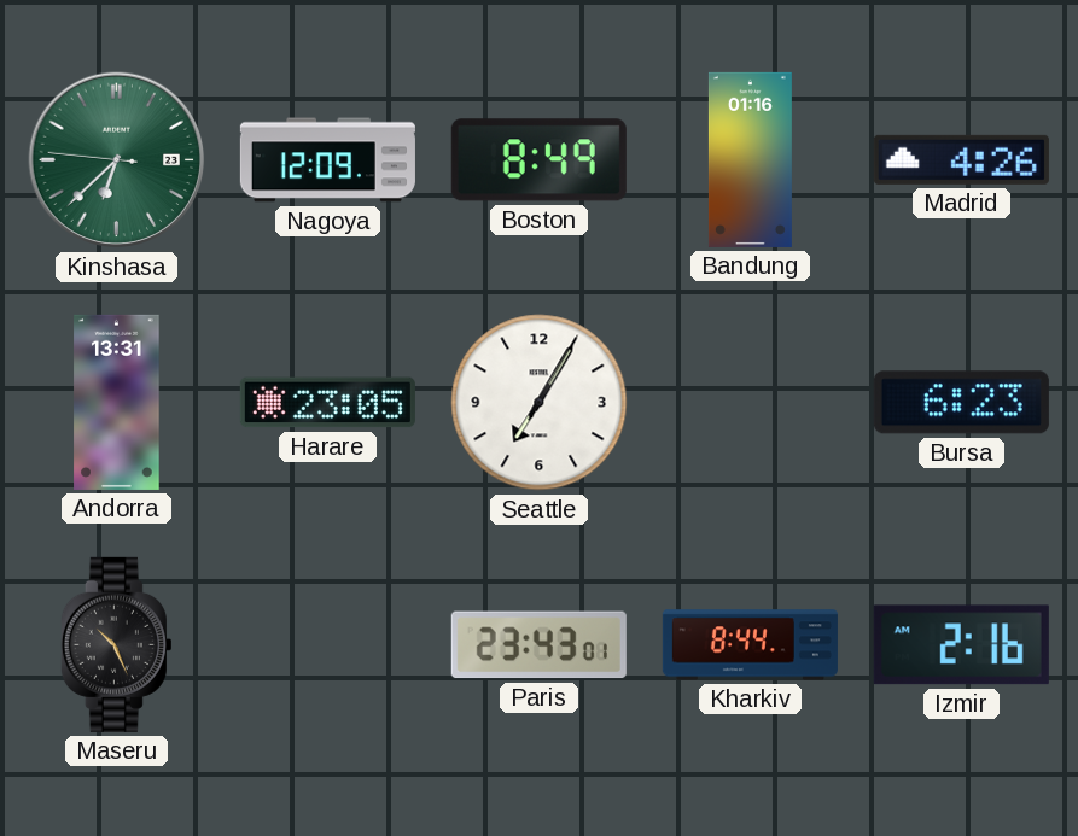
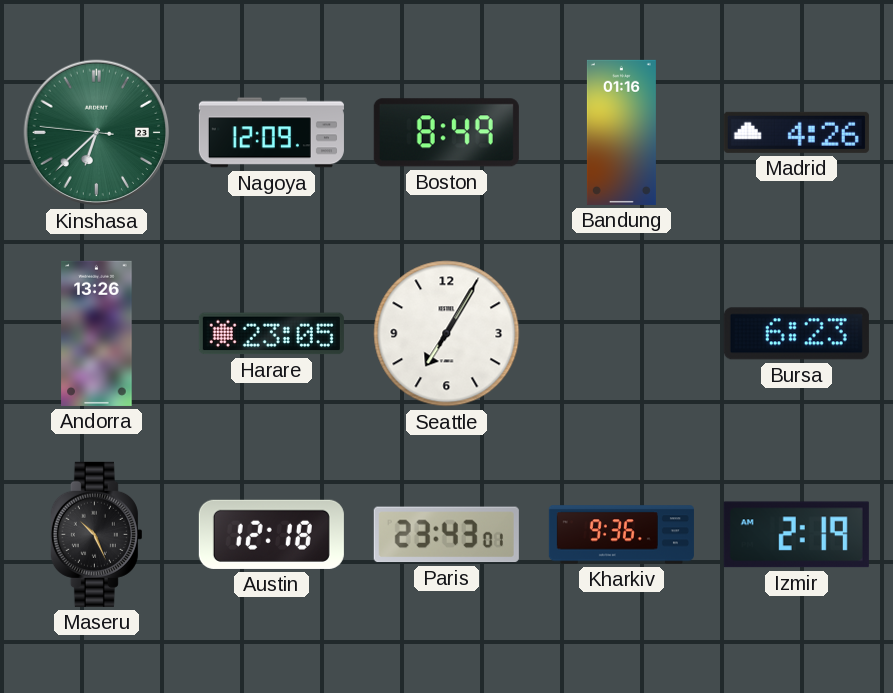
Andorra: 13:31 -> 13:26 (97, 333)
Austin: none -> 12:18 (271, 534)
Kharkiv: 8:44 -> 9:36 (621, 535)
Izmir: 2:16 -> 2:19 (796, 535)
